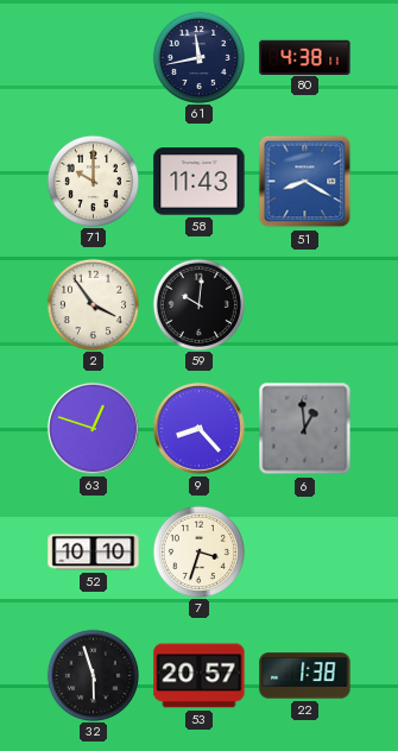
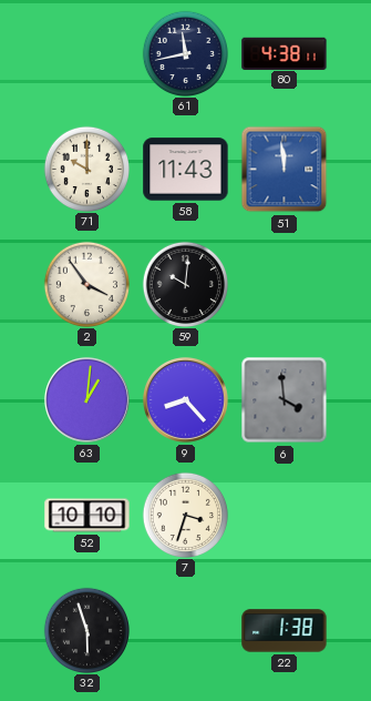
51: 8:20 -> 11:59 (285, 170)
63: 12:48 -> 1:01 (86, 399)
6: 12:59 -> 3:59 (285, 400)
53: 20:57 -> none (200, 676)
